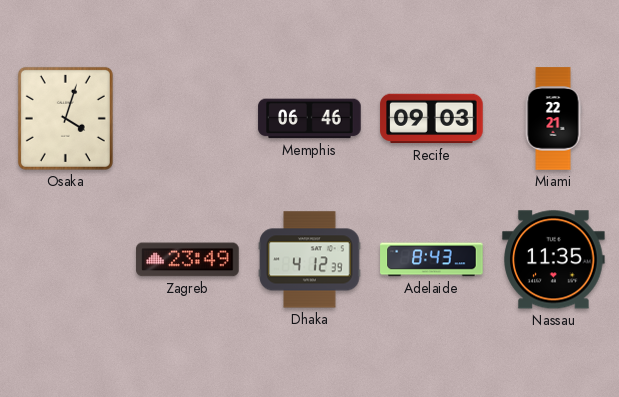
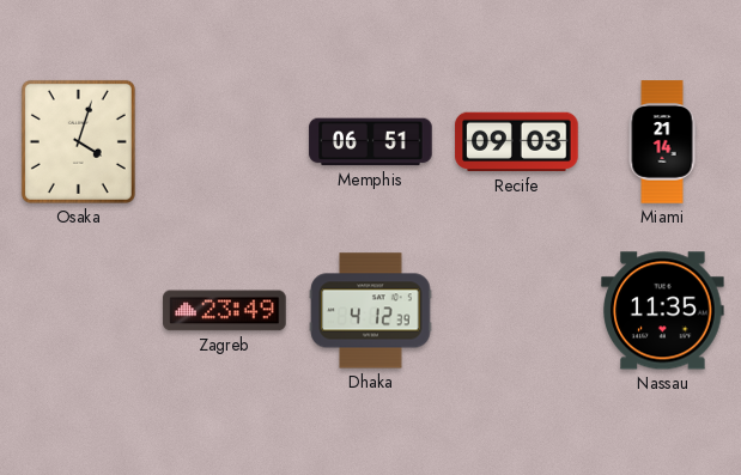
Memphis: 06:46 -> 06:51 (371, 142)
Miami: 22:21 -> 21:14 (662, 142)
Adelaide: 8:43 -> none (432, 260)
